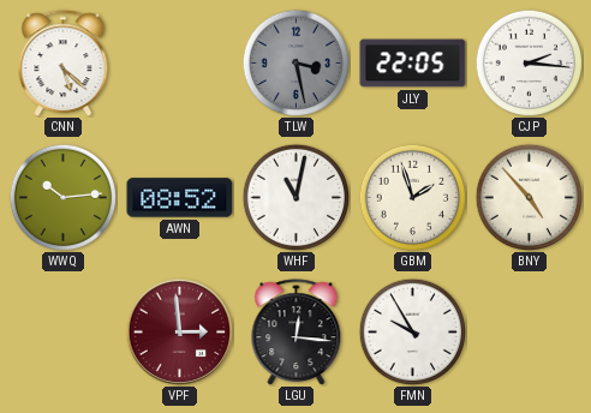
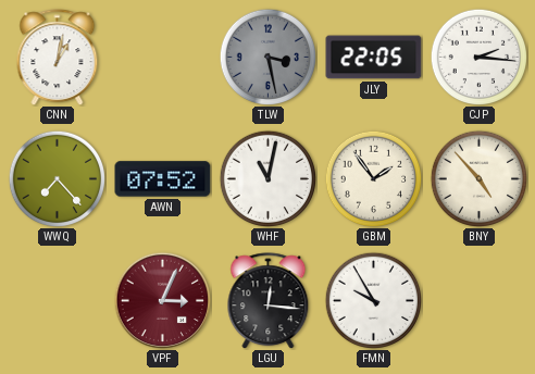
CNN: 5:22 -> 1:02 (58, 58)
WWQ: 10:14 -> 7:23 (57, 178)
AWN: 08:52 -> 07:52 (163, 179)
GBM: 1:57 -> 1:54 (373, 178)
VPF: 2:59 -> 3:04 (162, 300)
